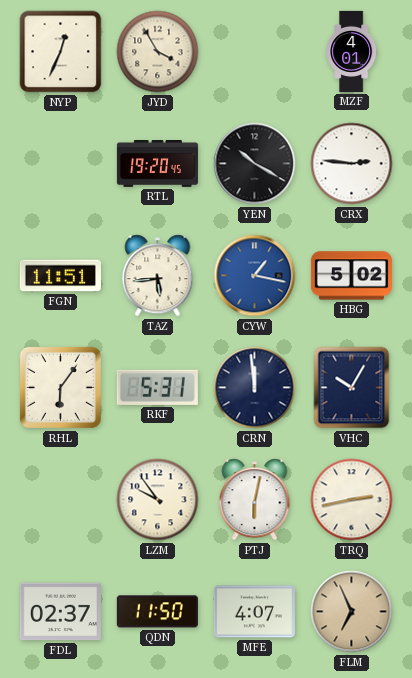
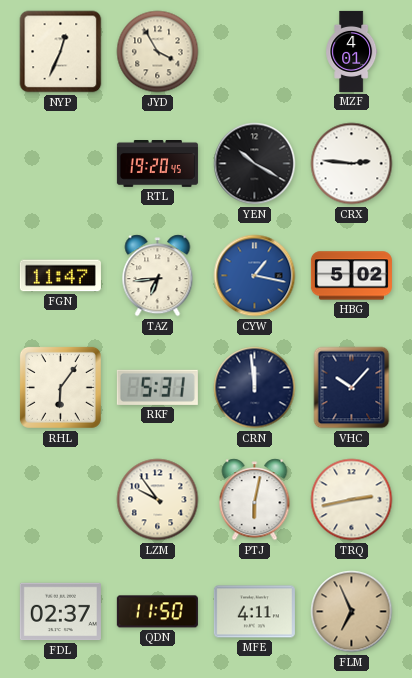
FGN: 11:51 -> 11:47 (60, 276)
TAZ: 5:44 -> 6:44 (158, 276)
VHC: 10:05 -> 10:07 (352, 388)
MFE: 4:07 -> 4:11 (254, 612)
